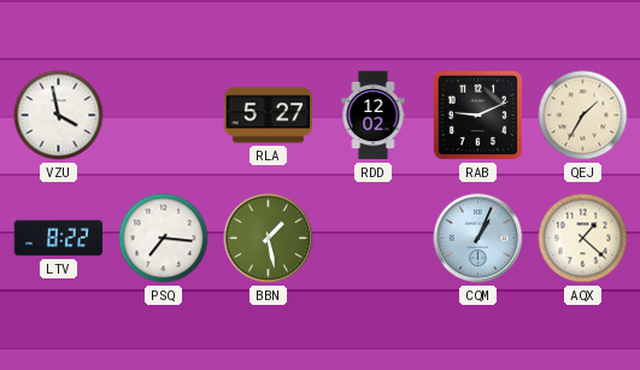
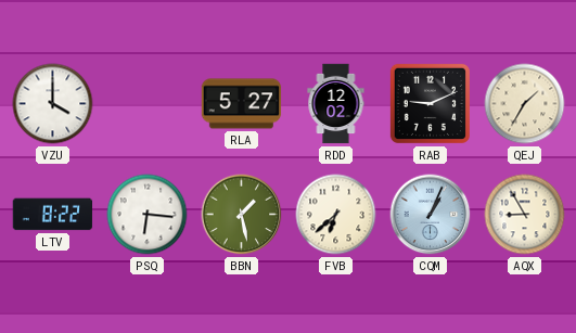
VZU: 3:58 -> 4:00 (53, 104)
PSQ: 7:16 -> 6:16 (148, 215)
FVB: none -> 6:38 (336, 215)
AQX: 1:22 -> 8:55 (525, 215)
